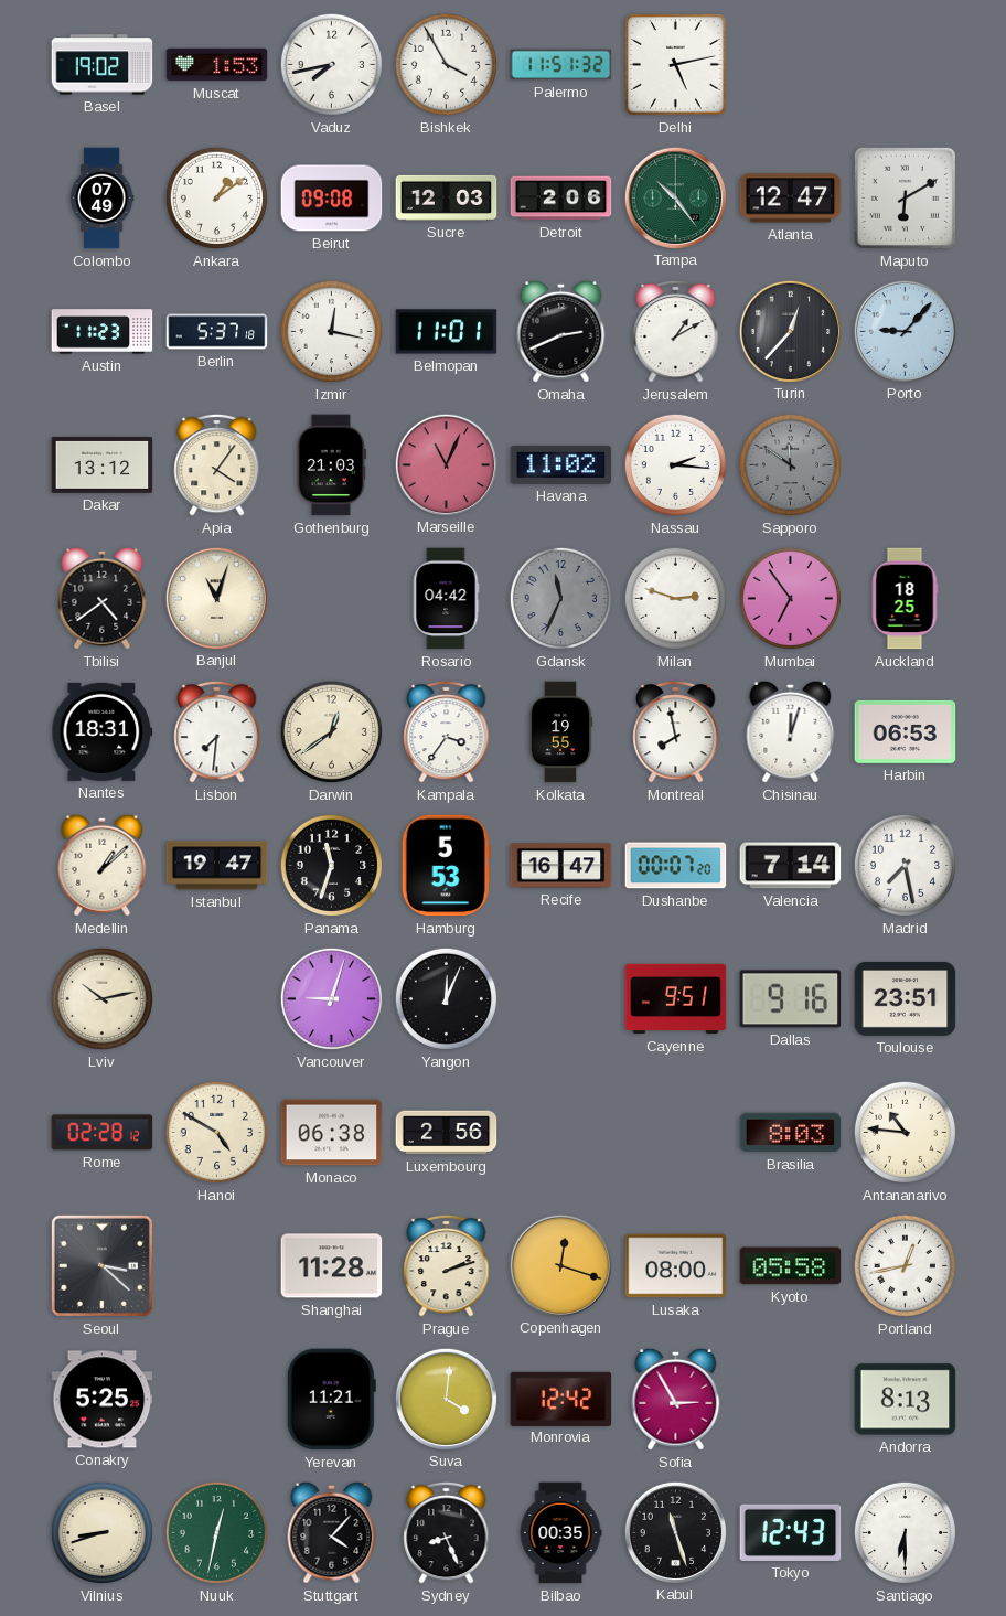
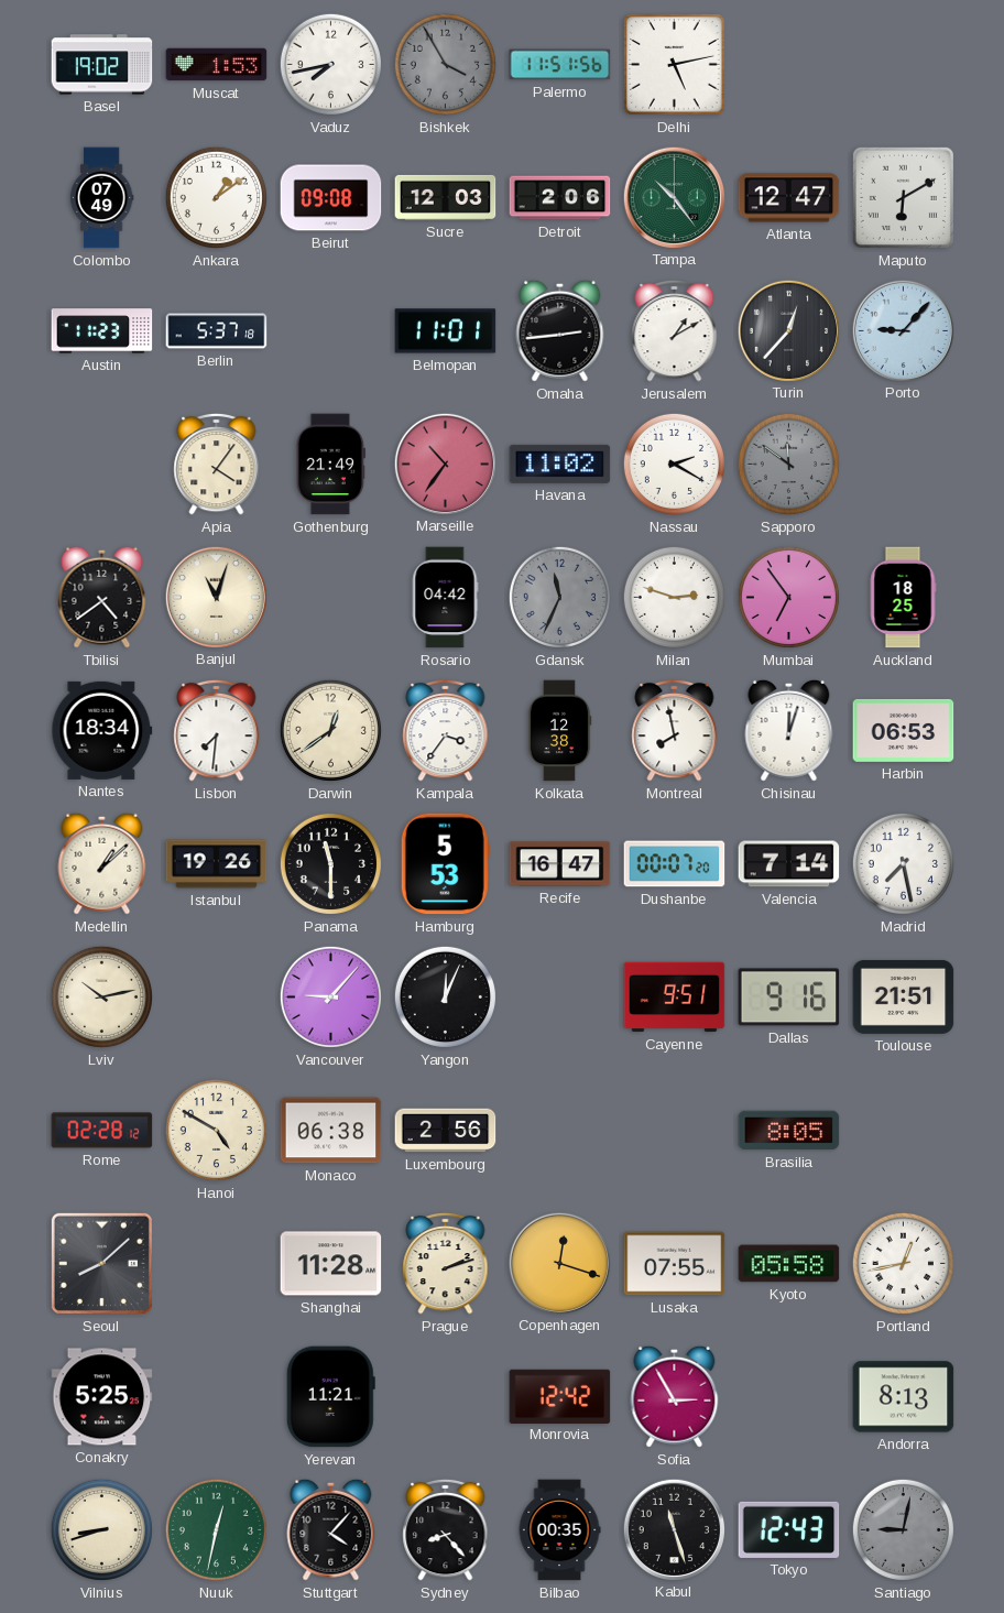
Bishkek dial: white -> grey (445, 64)
Palermo: 11:51:32 -> 11:51:56 (560, 65)
Izmir: 12:17 -> none (331, 331)
Omaha: 2:41 -> 2:44 (560, 330)
Dakar: 13:12 -> none (103, 464)
Gothenburg: 21:03 -> 21:49 (330, 465)
Marseille: 11:04 -> 10:36 (445, 464)
Nassau: 2:16 -> 2:20 (674, 464)
Nantes: 18:31 -> 18:34 (102, 730)
Kolkata: 19:55 -> 12:38 (559, 731)
Istanbul: 19:47 -> 19:26 (217, 864)
Panama: 11:33 -> 11:30 (330, 863)
Vancouver: 9:03 -> 9:07 (330, 996)
Toulouse: 23:51 -> 21:51 (904, 996)
Brasilia: 8:03 -> 8:05 (789, 1131)
Antananarivo: 10:46 -> none (905, 1132)
Seoul: 3:22 -> 8:08 (101, 1263)
Lusaka: 08:00 -> 07:55 (675, 1264)
Suva: 4:01 -> none (446, 1399)
Sydney: 8:26 -> 8:23 (446, 1529)
Santiago: 6:30 -> 9:02 (903, 1529)
Santiago dial: white -> grey (903, 1529)
